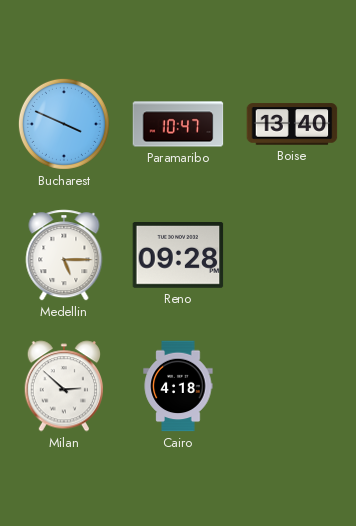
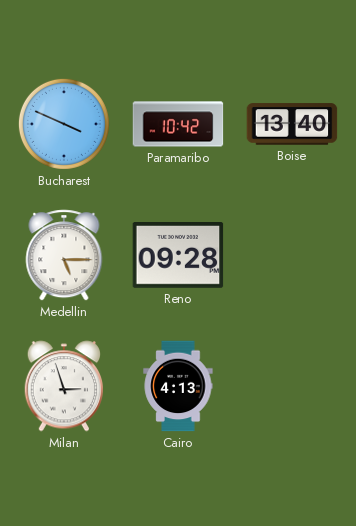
Paramaribo: 10:47 -> 10:42 (178, 124)
Milan: 2:52 -> 2:57 (63, 386)
Cairo: 4:18 -> 4:13 (178, 386)
